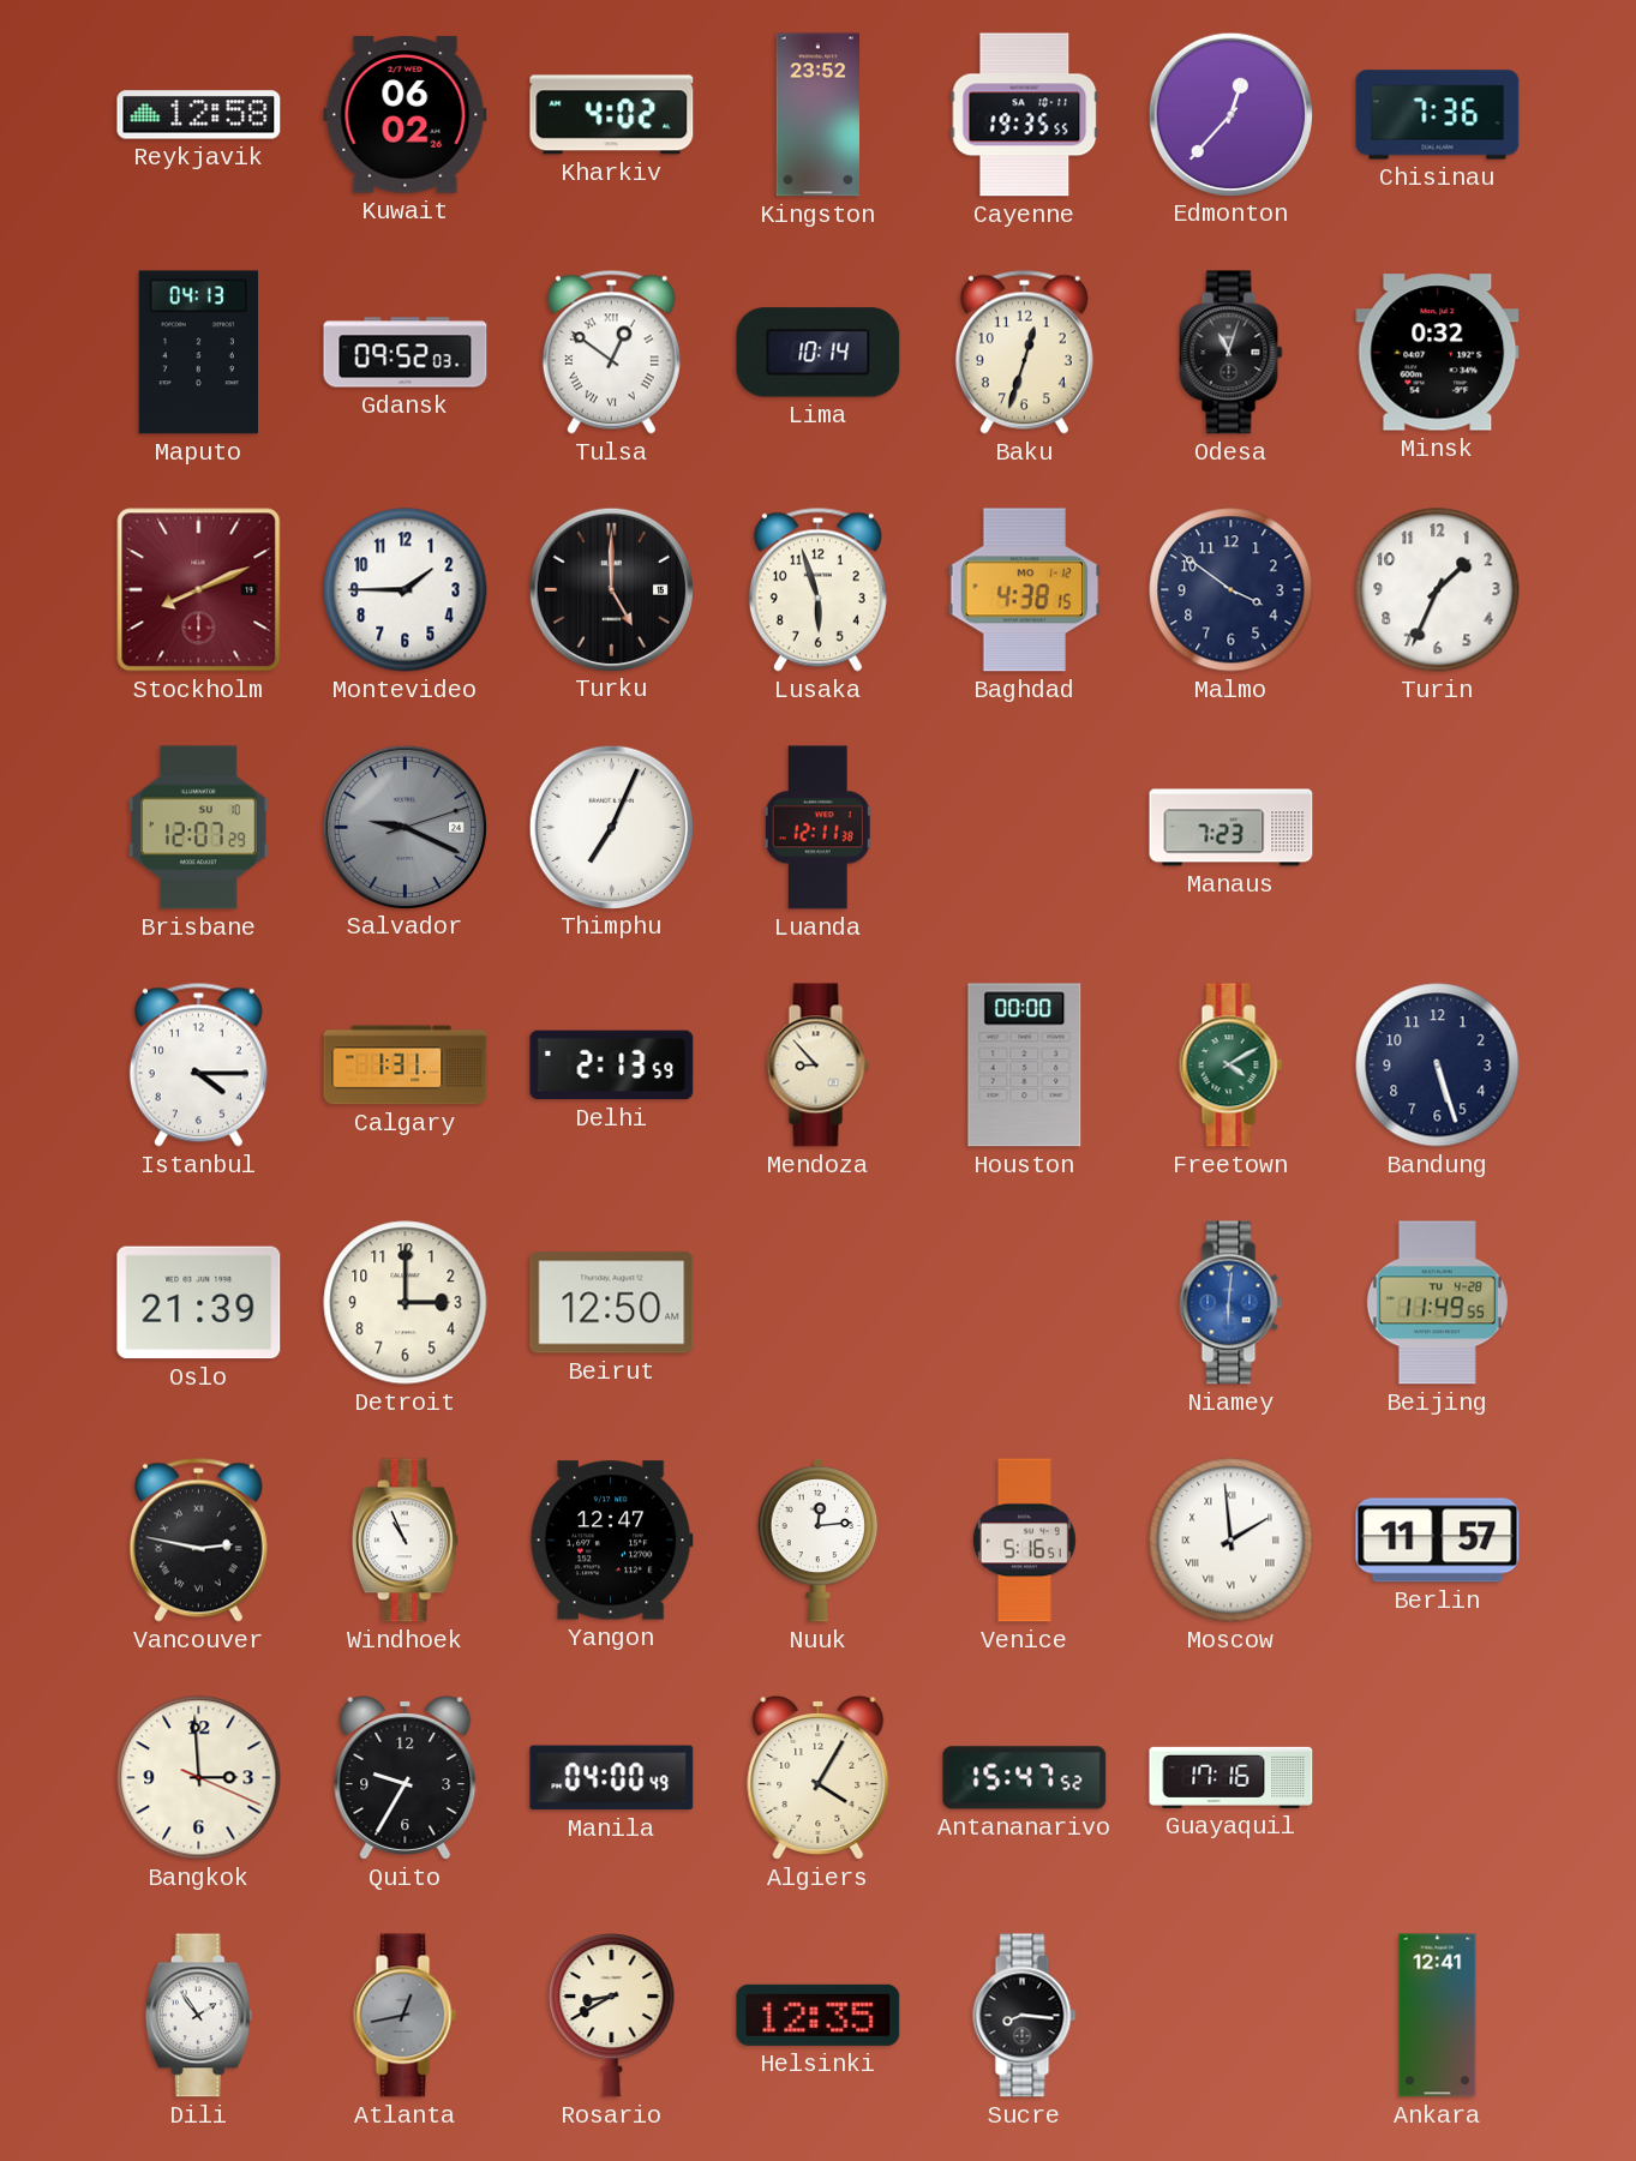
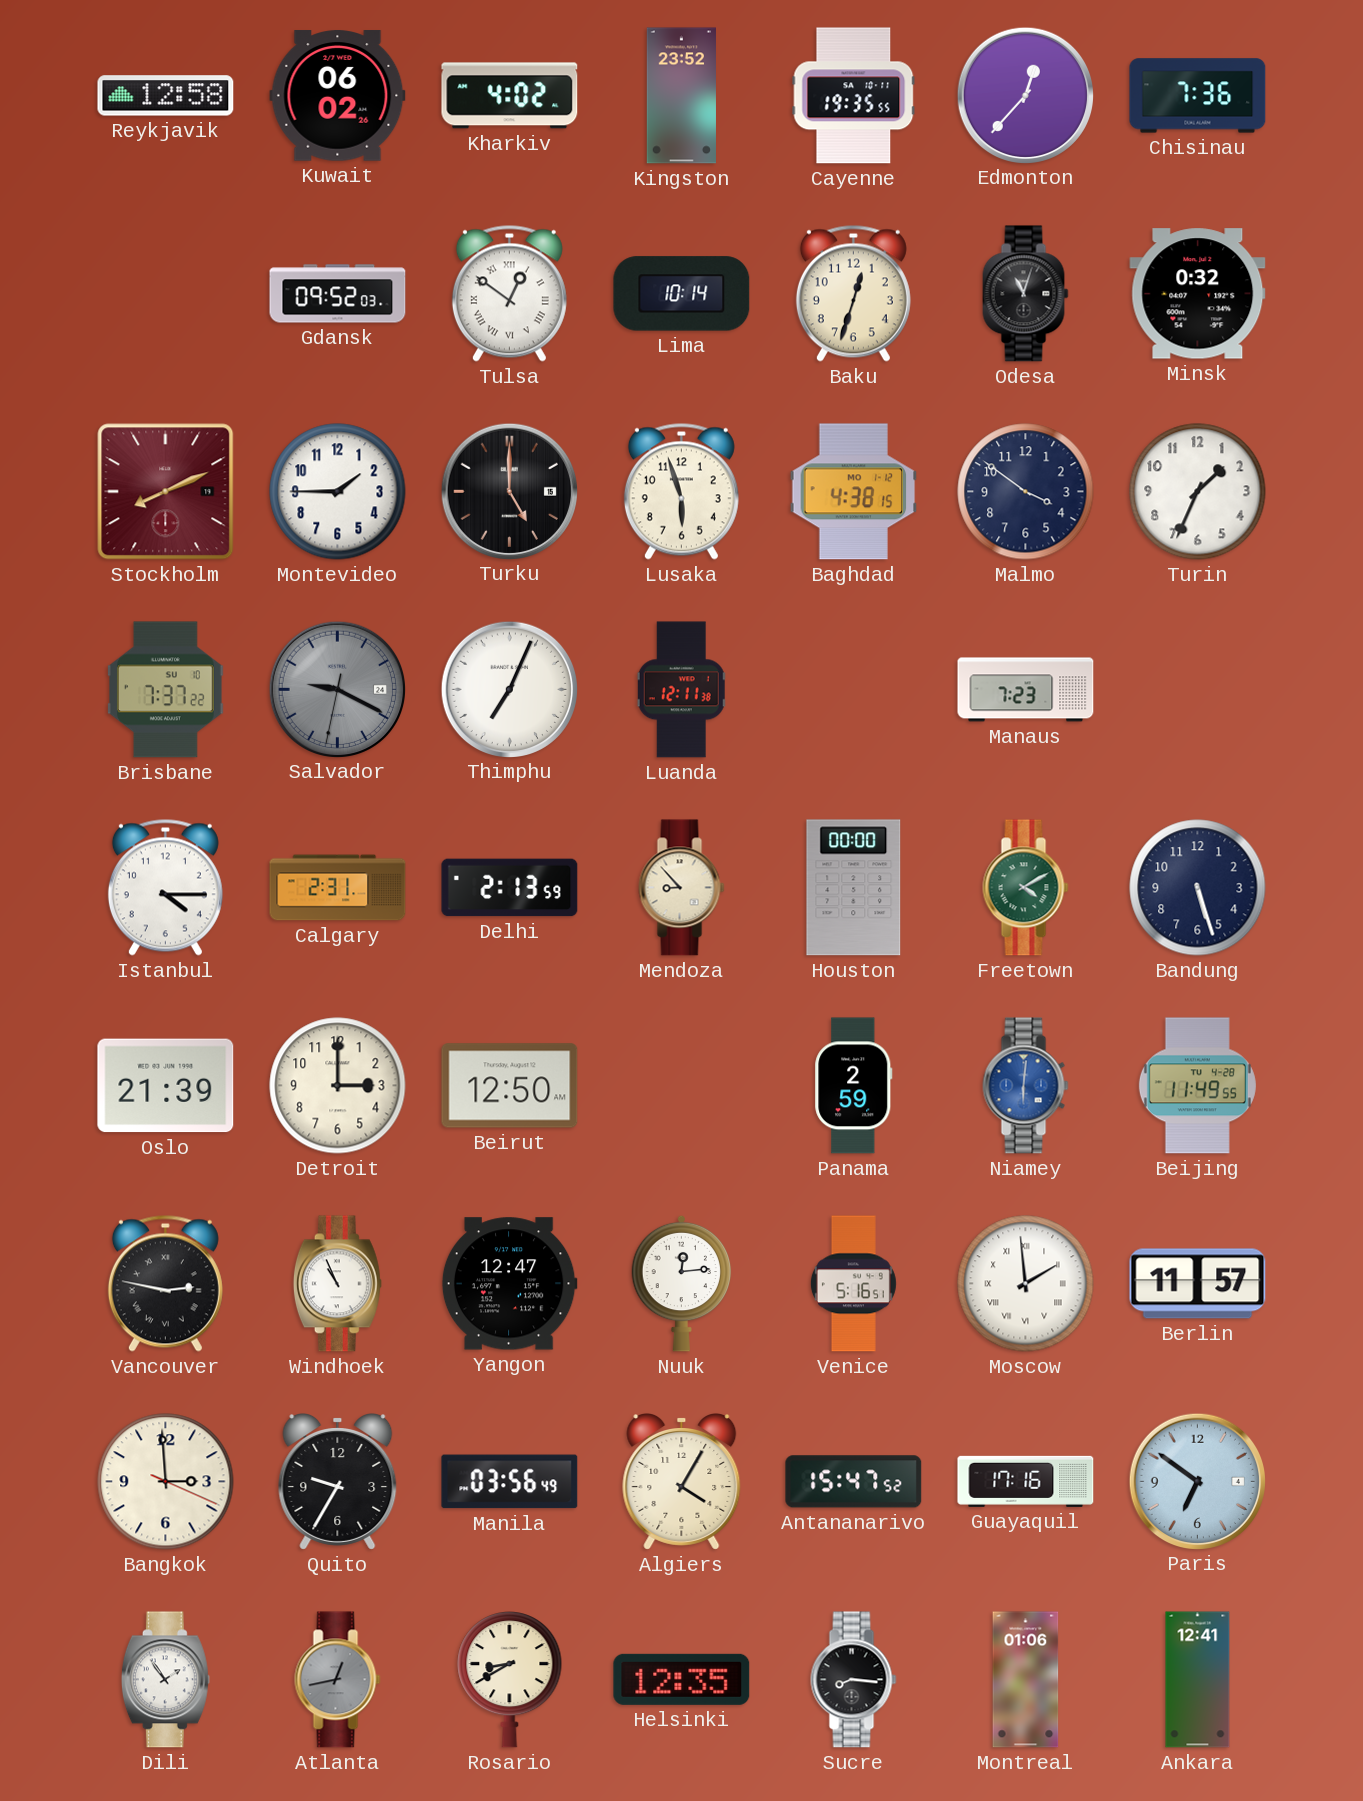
Maputo: 04:13 -> none (198, 353)
Brisbane: 12:07 -> 7:37 (166, 690)
Salvador: 9:19:12 -> 9:19:32 (337, 689)
Calgary: 1:31 -> 2:31 (338, 888)
Panama: none -> 2:59 (854, 1086)
Manila: 04:00 -> 03:56 (510, 1482)
Paris: none -> 6:51 (1197, 1481)
Montreal: none -> 01:06 (1026, 1680)
